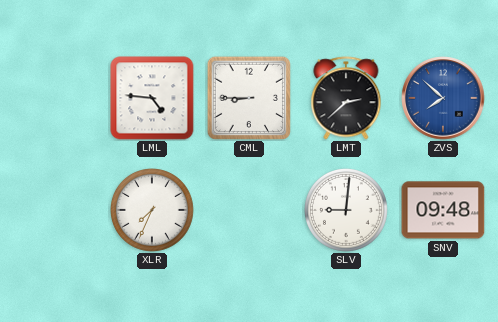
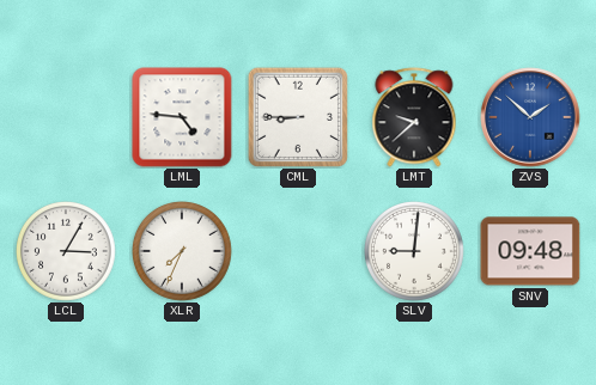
LMT: 2:38 -> 9:38 (414, 117)
ZVS: 7:52 -> 1:52 (530, 117)
LCL: none -> 3:05 (67, 252)
